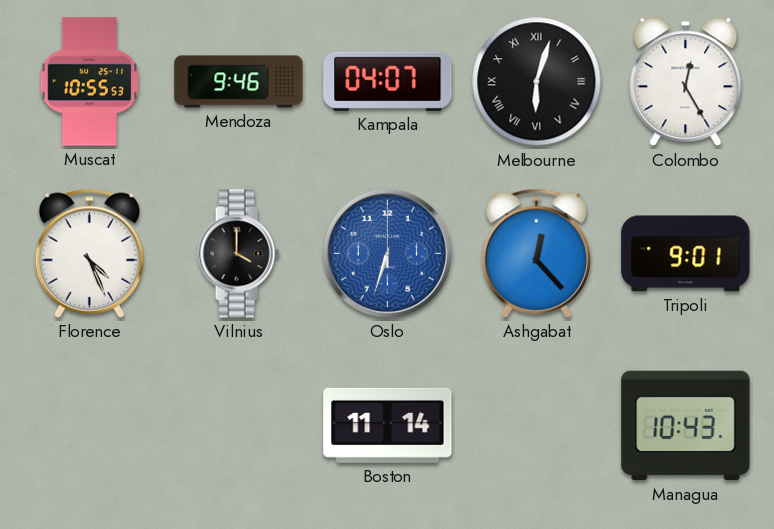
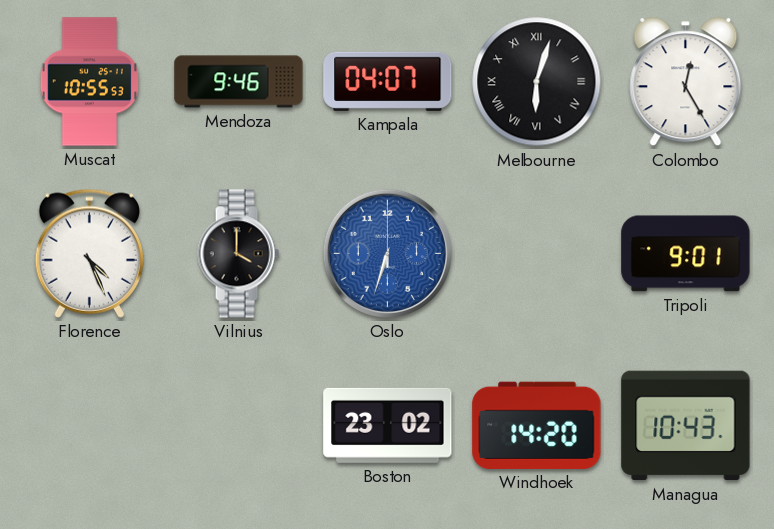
Ashgabat: 12:23 -> none (536, 253)
Boston: 11:14 -> 23:02 (388, 425)
Windhoek: none -> 14:20 (537, 425)
